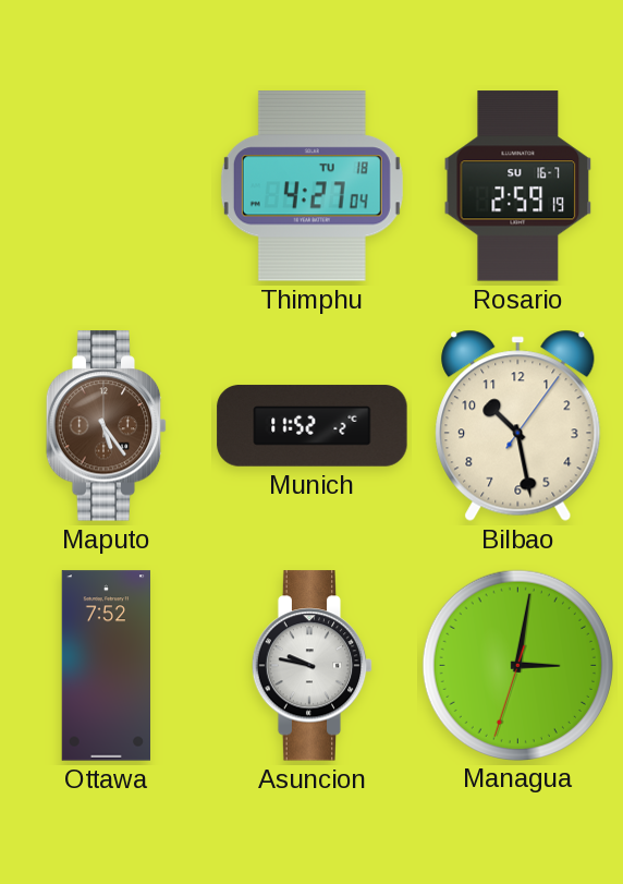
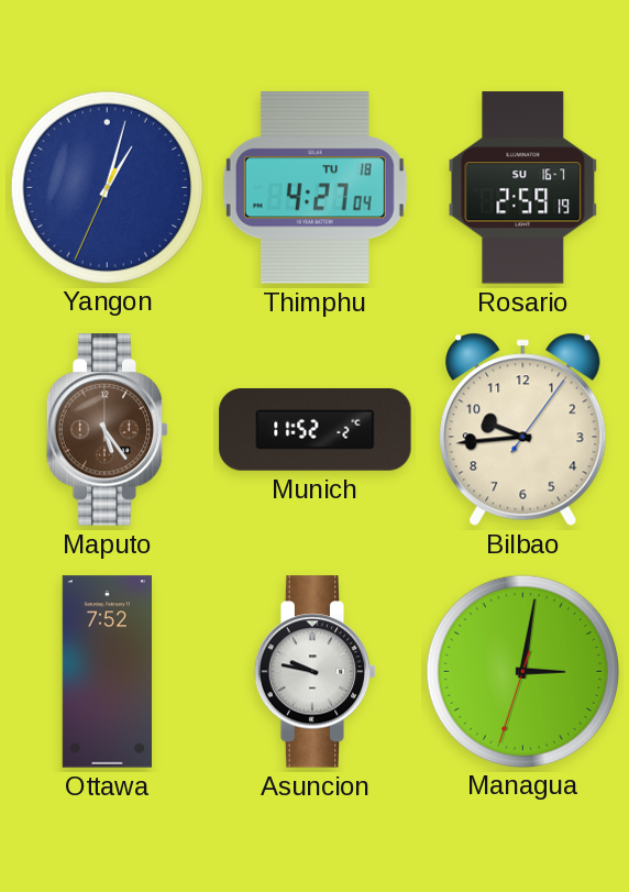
Yangon: none -> 1:02 (107, 187)
Bilbao: 10:28 -> 9:44 (523, 429)
